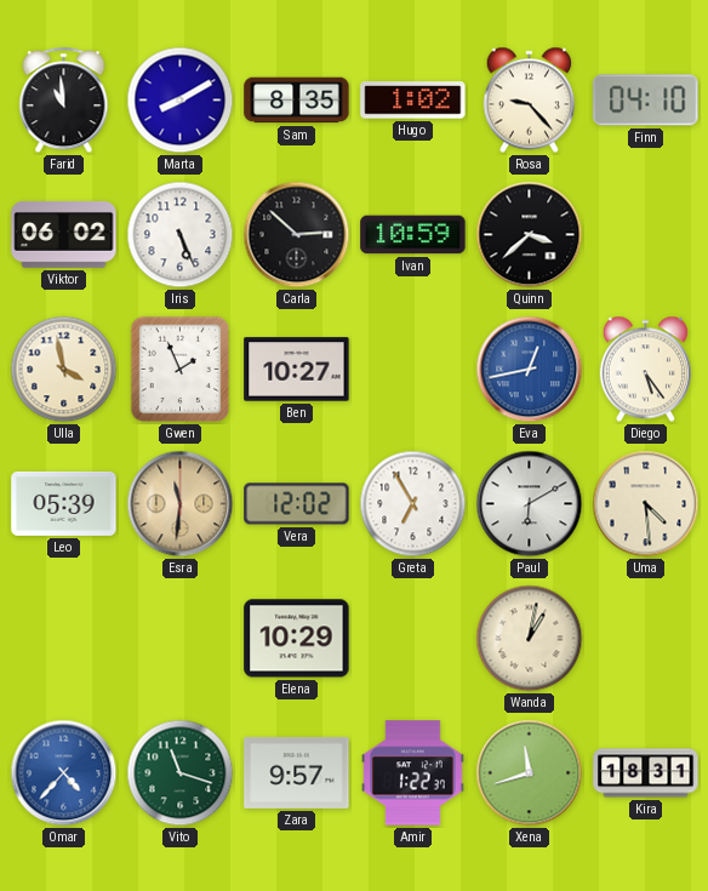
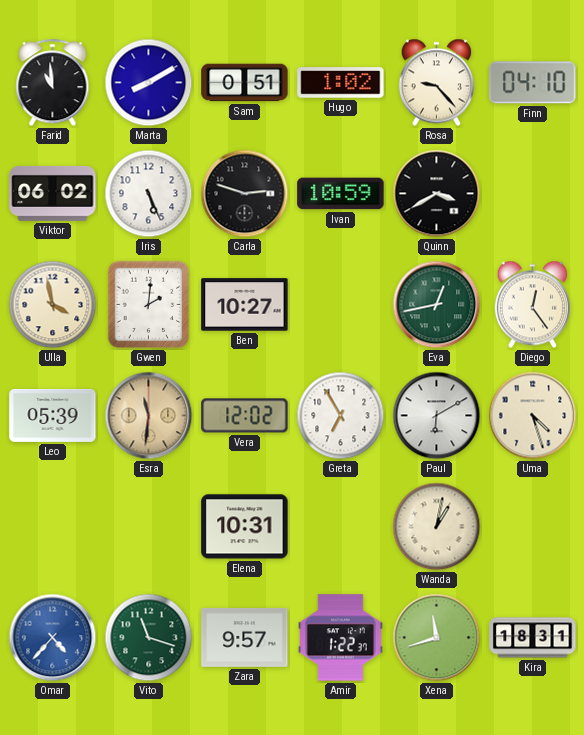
Sam: 8:35 -> 0:51 (245, 83)
Carla: 2:52 -> 2:48 (245, 194)
Quinn: 3:38 -> 3:40 (437, 194)
Gwen: 1:56 -> 2:01 (149, 305)
Eva dial: blue -> green (437, 305)
Diego: 5:24 -> 12:24 (532, 305)
Uma: 4:29 -> 4:27 (533, 416)
Elena: 10:29 -> 10:31 (245, 527)
